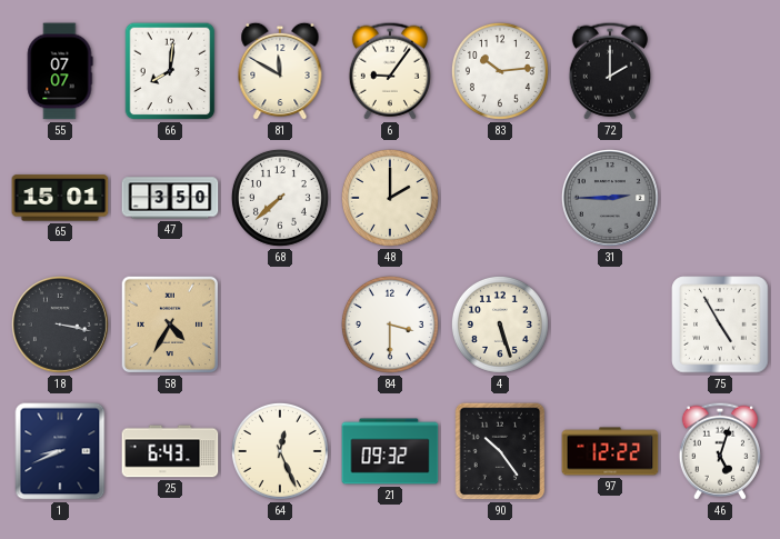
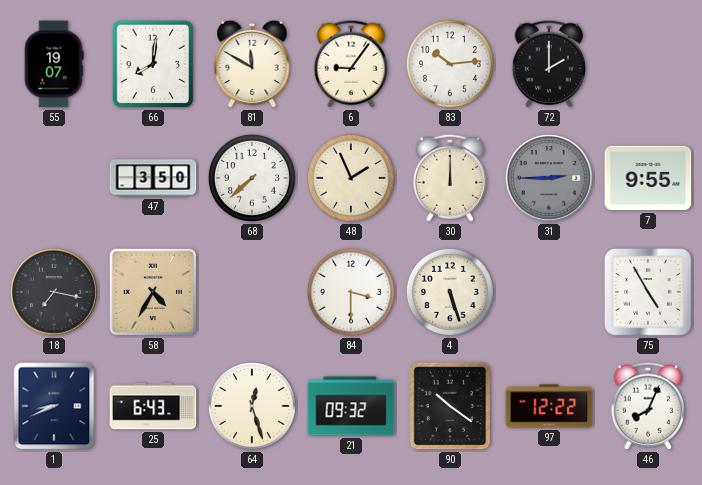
55: 07:07 -> 19:07 (54, 64)
65: 15:01 -> none (60, 198)
48: 2:00 -> 1:56 (351, 178)
30: none -> 12:00 (450, 178)
7: none -> 9:55 (648, 178)
18: 3:17 -> 7:17 (54, 292)
64: 12:26 -> 12:27 (252, 406)
90: 10:24 -> 10:21 (450, 406)
46: 5:03 -> 8:04 (648, 406)
